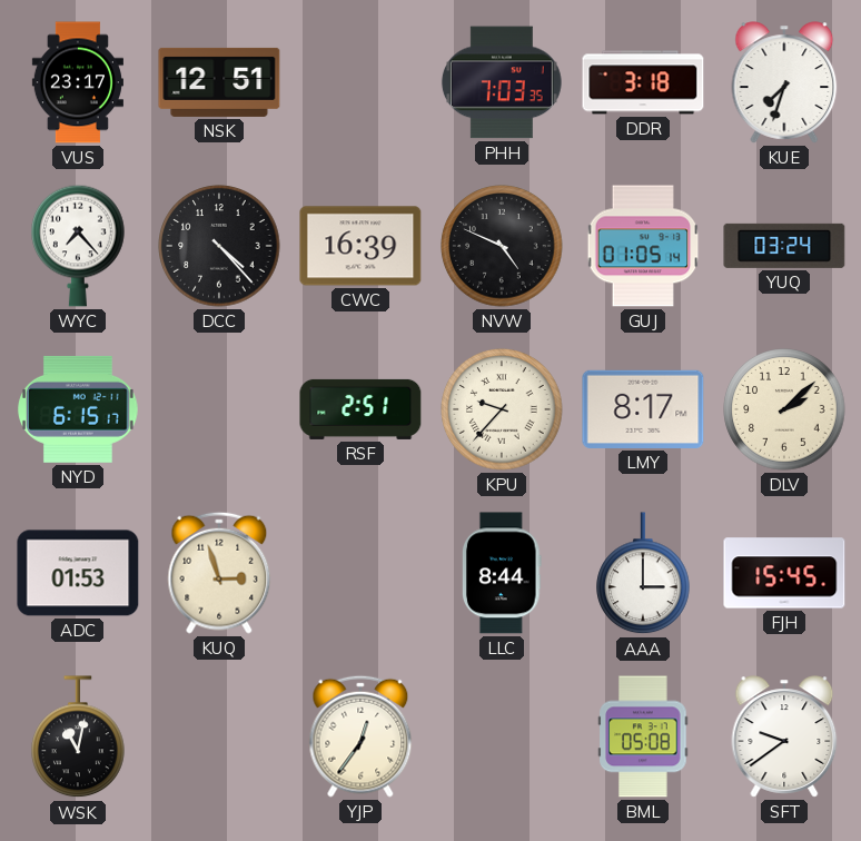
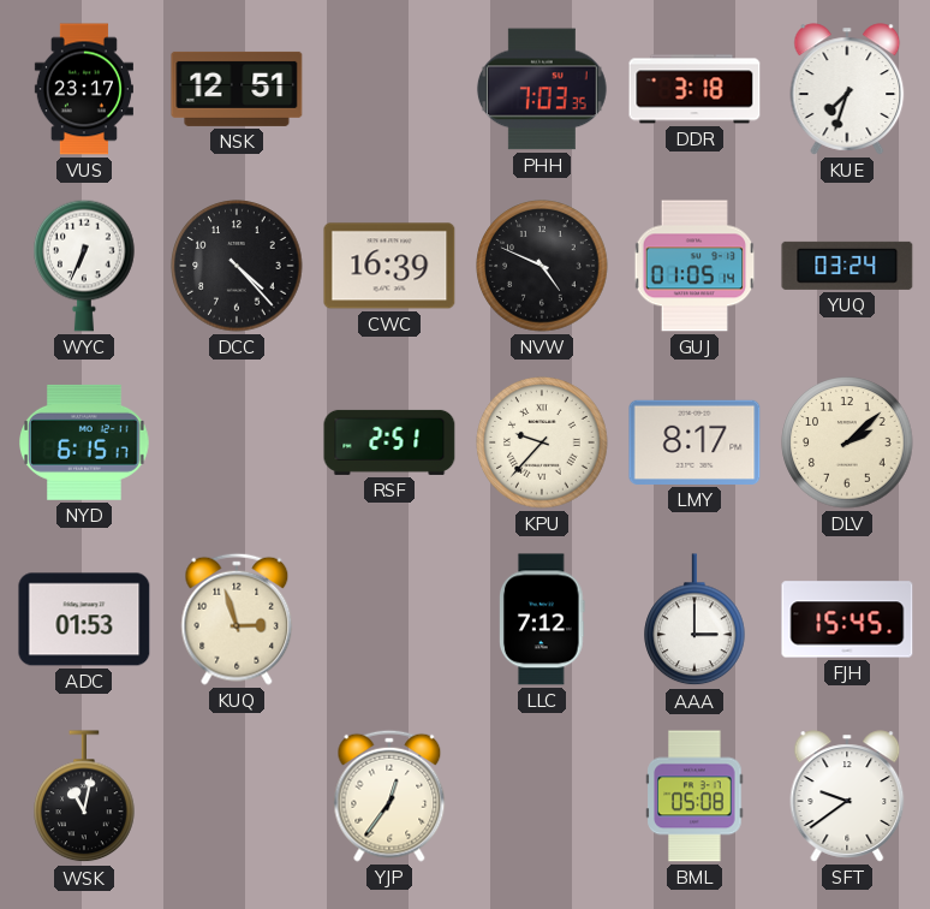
WYC: 7:23 -> 6:34 (84, 266)
LLC: 8:44 -> 7:12 (542, 619)
